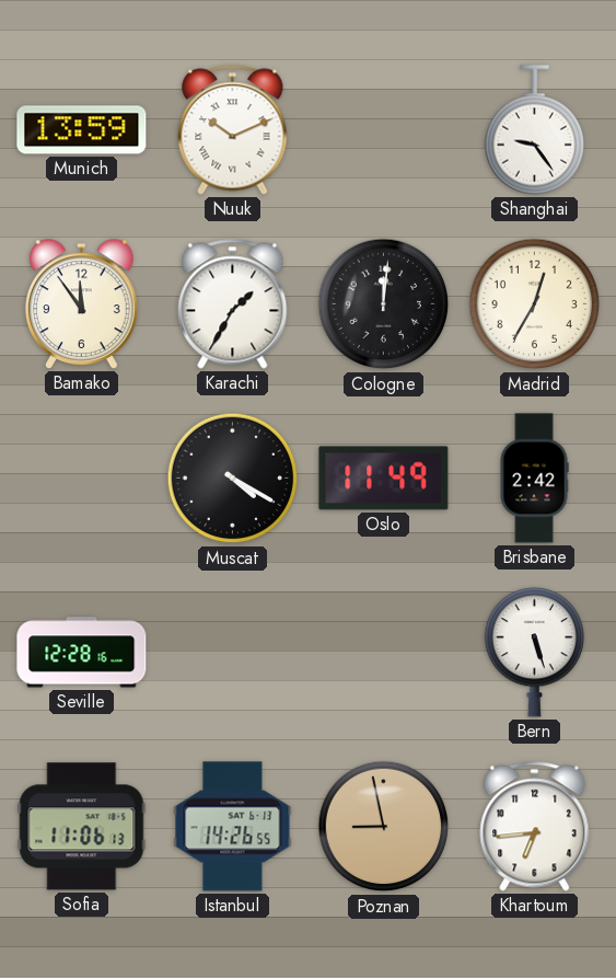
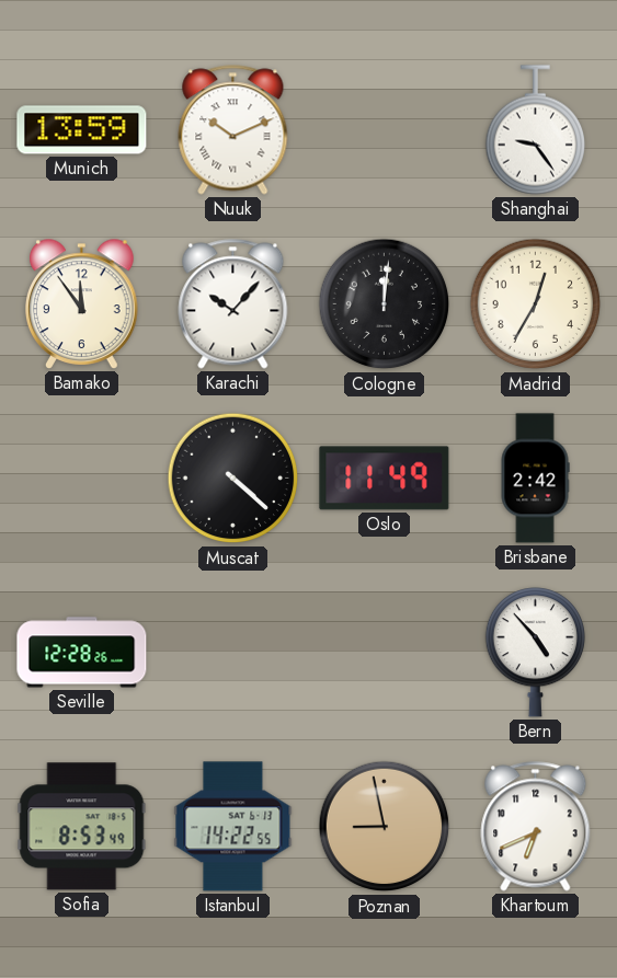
Karachi: 1:35 -> 10:07 (233, 304)
Muscat: 4:20 -> 4:22 (233, 479)
Seville: 12:28:16 -> 12:28:26 (82, 653)
Bern: 5:27 -> 4:53 (535, 653)
Sofia: 11:06 -> 8:53 (82, 827)
Istanbul: 14:26 -> 14:22 (233, 827)
Khartoum: 6:44 -> 6:41 (536, 827)
